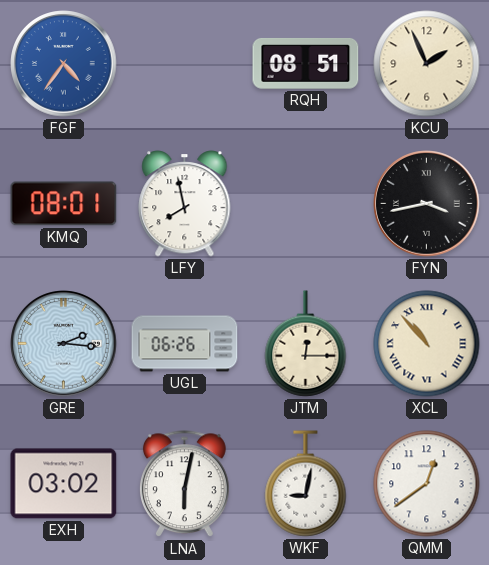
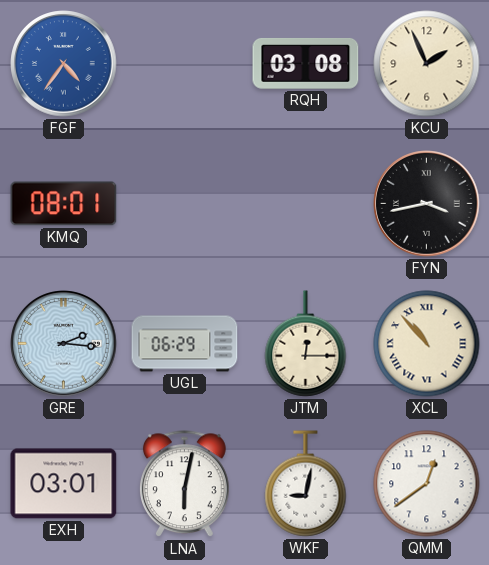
RQH: 08:51 -> 03:08 (306, 64)
LFY: 7:58 -> none (185, 204)
UGL: 06:26 -> 06:29 (185, 344)
EXH: 03:02 -> 03:01 (64, 484)
